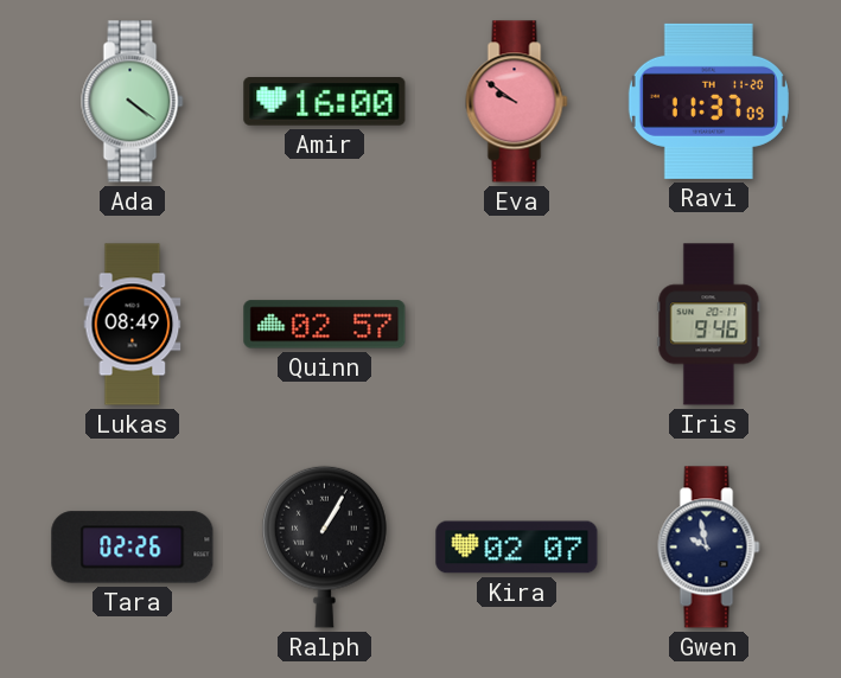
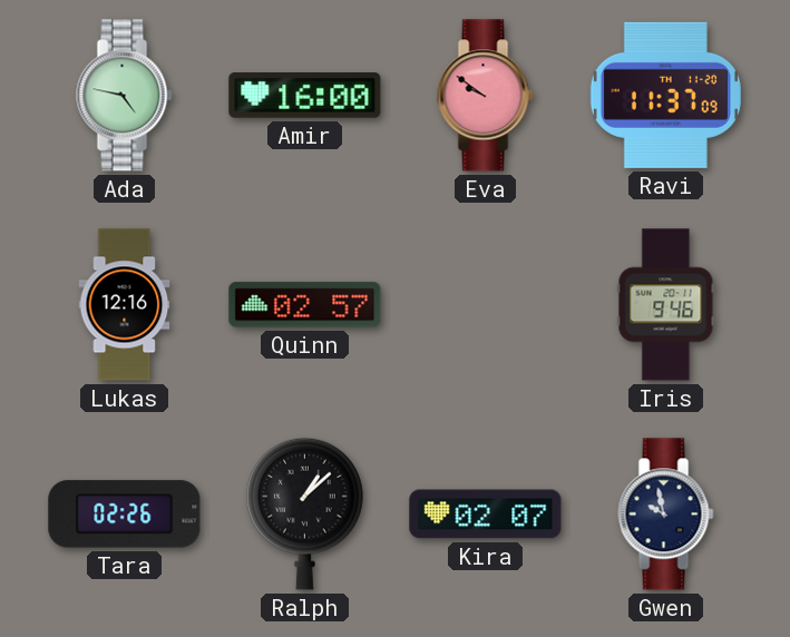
Ada: 4:21 -> 4:47 (125, 96)
Lukas: 08:49 -> 12:16 (125, 305)
Ralph: 1:05 -> 1:08 (305, 513)
